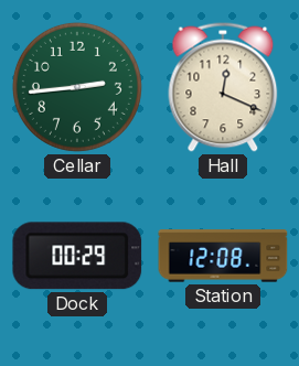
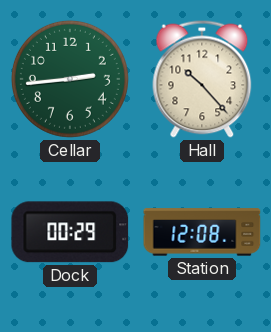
Hall: 12:19 -> 10:23 (202, 79)
